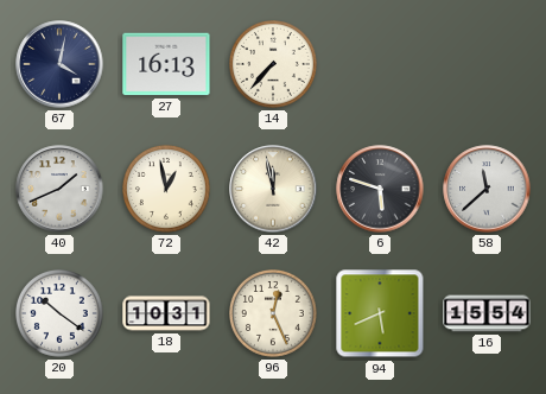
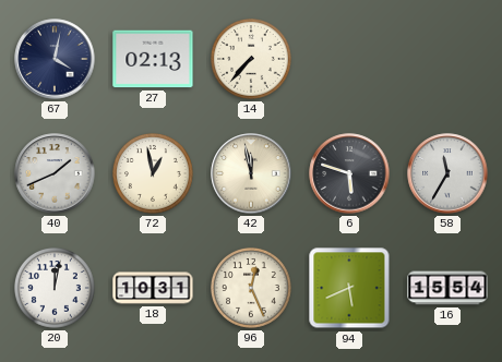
27: 16:13 -> 02:13 (153, 59)
58: 11:38 -> 11:35 (447, 173)
20: 10:21 -> 12:02 (56, 289)
